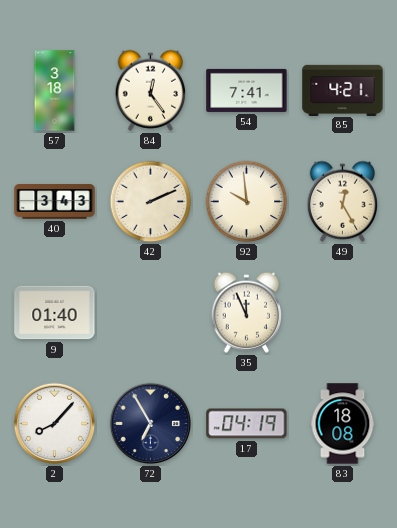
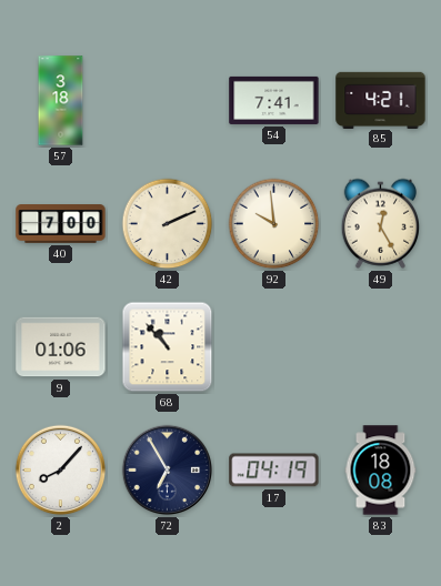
84: 12:24 -> none (150, 90)
40: 3:43 -> 7:00 (61, 224)
9: 01:40 -> 01:06 (61, 347)
68: none -> 10:53 (168, 347)
35: 11:56 -> none (246, 312)
